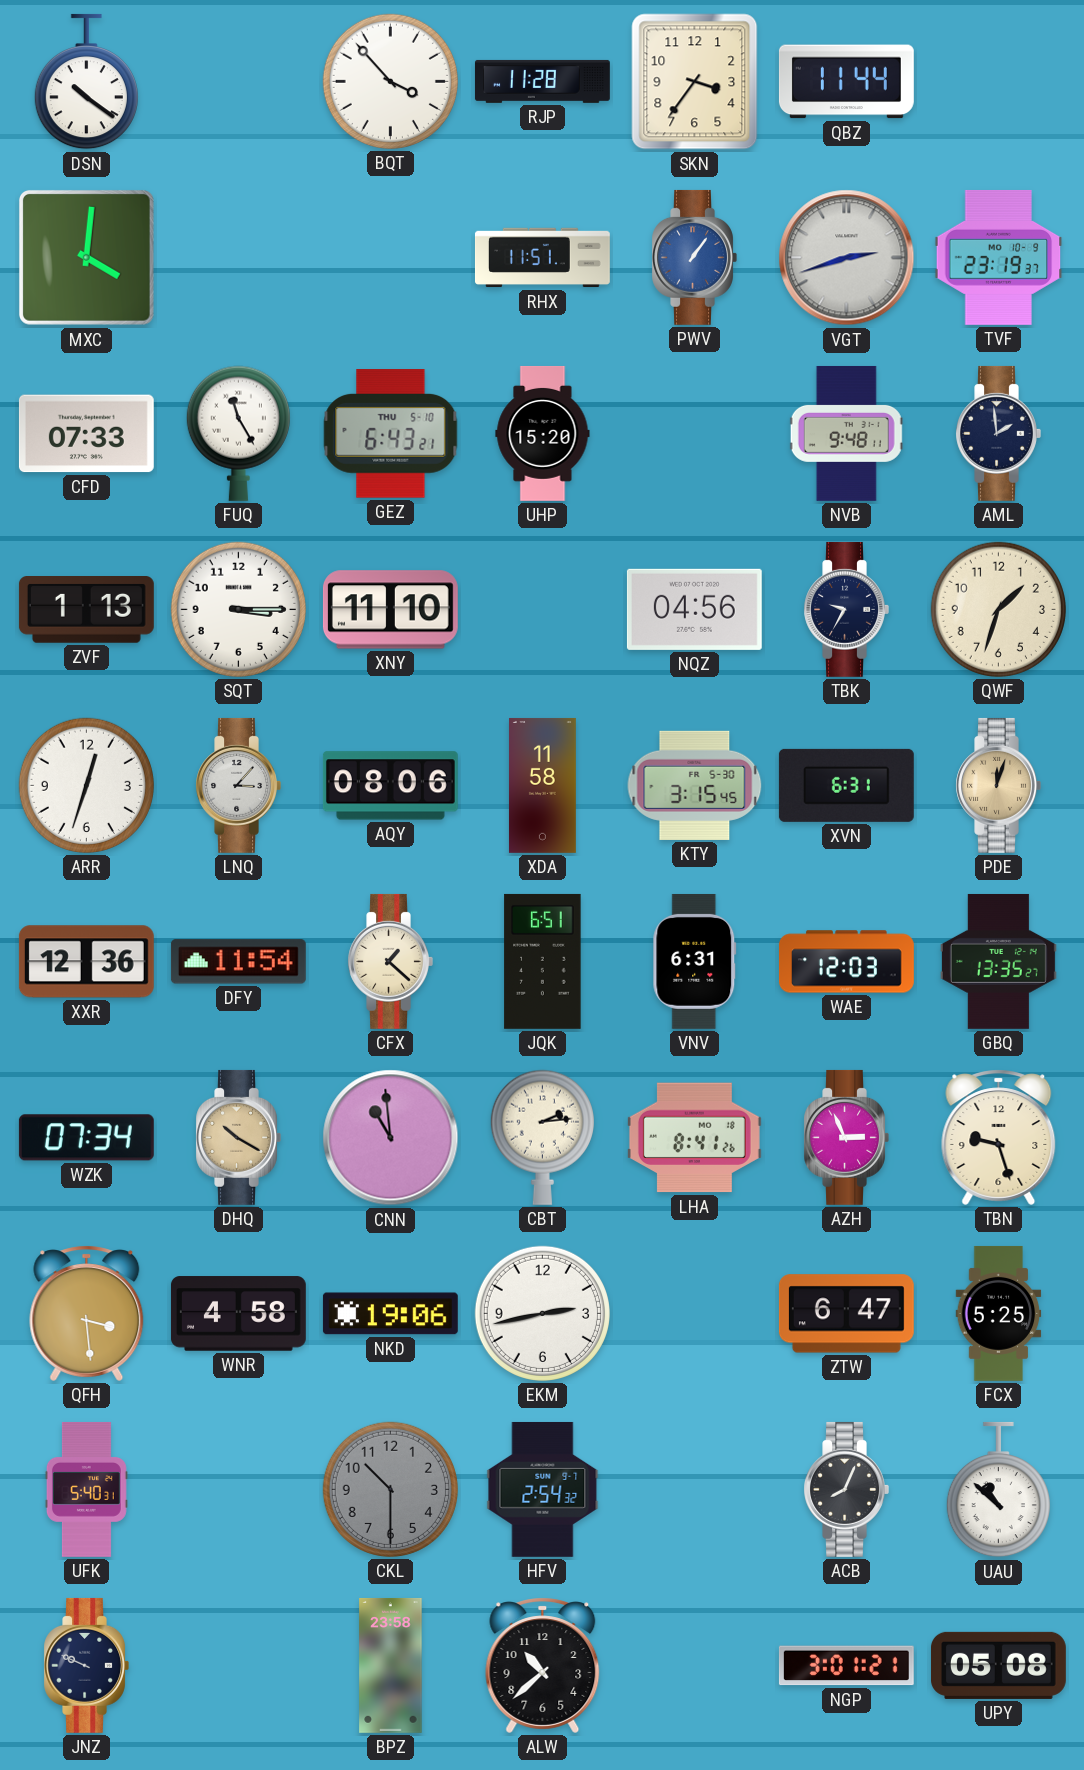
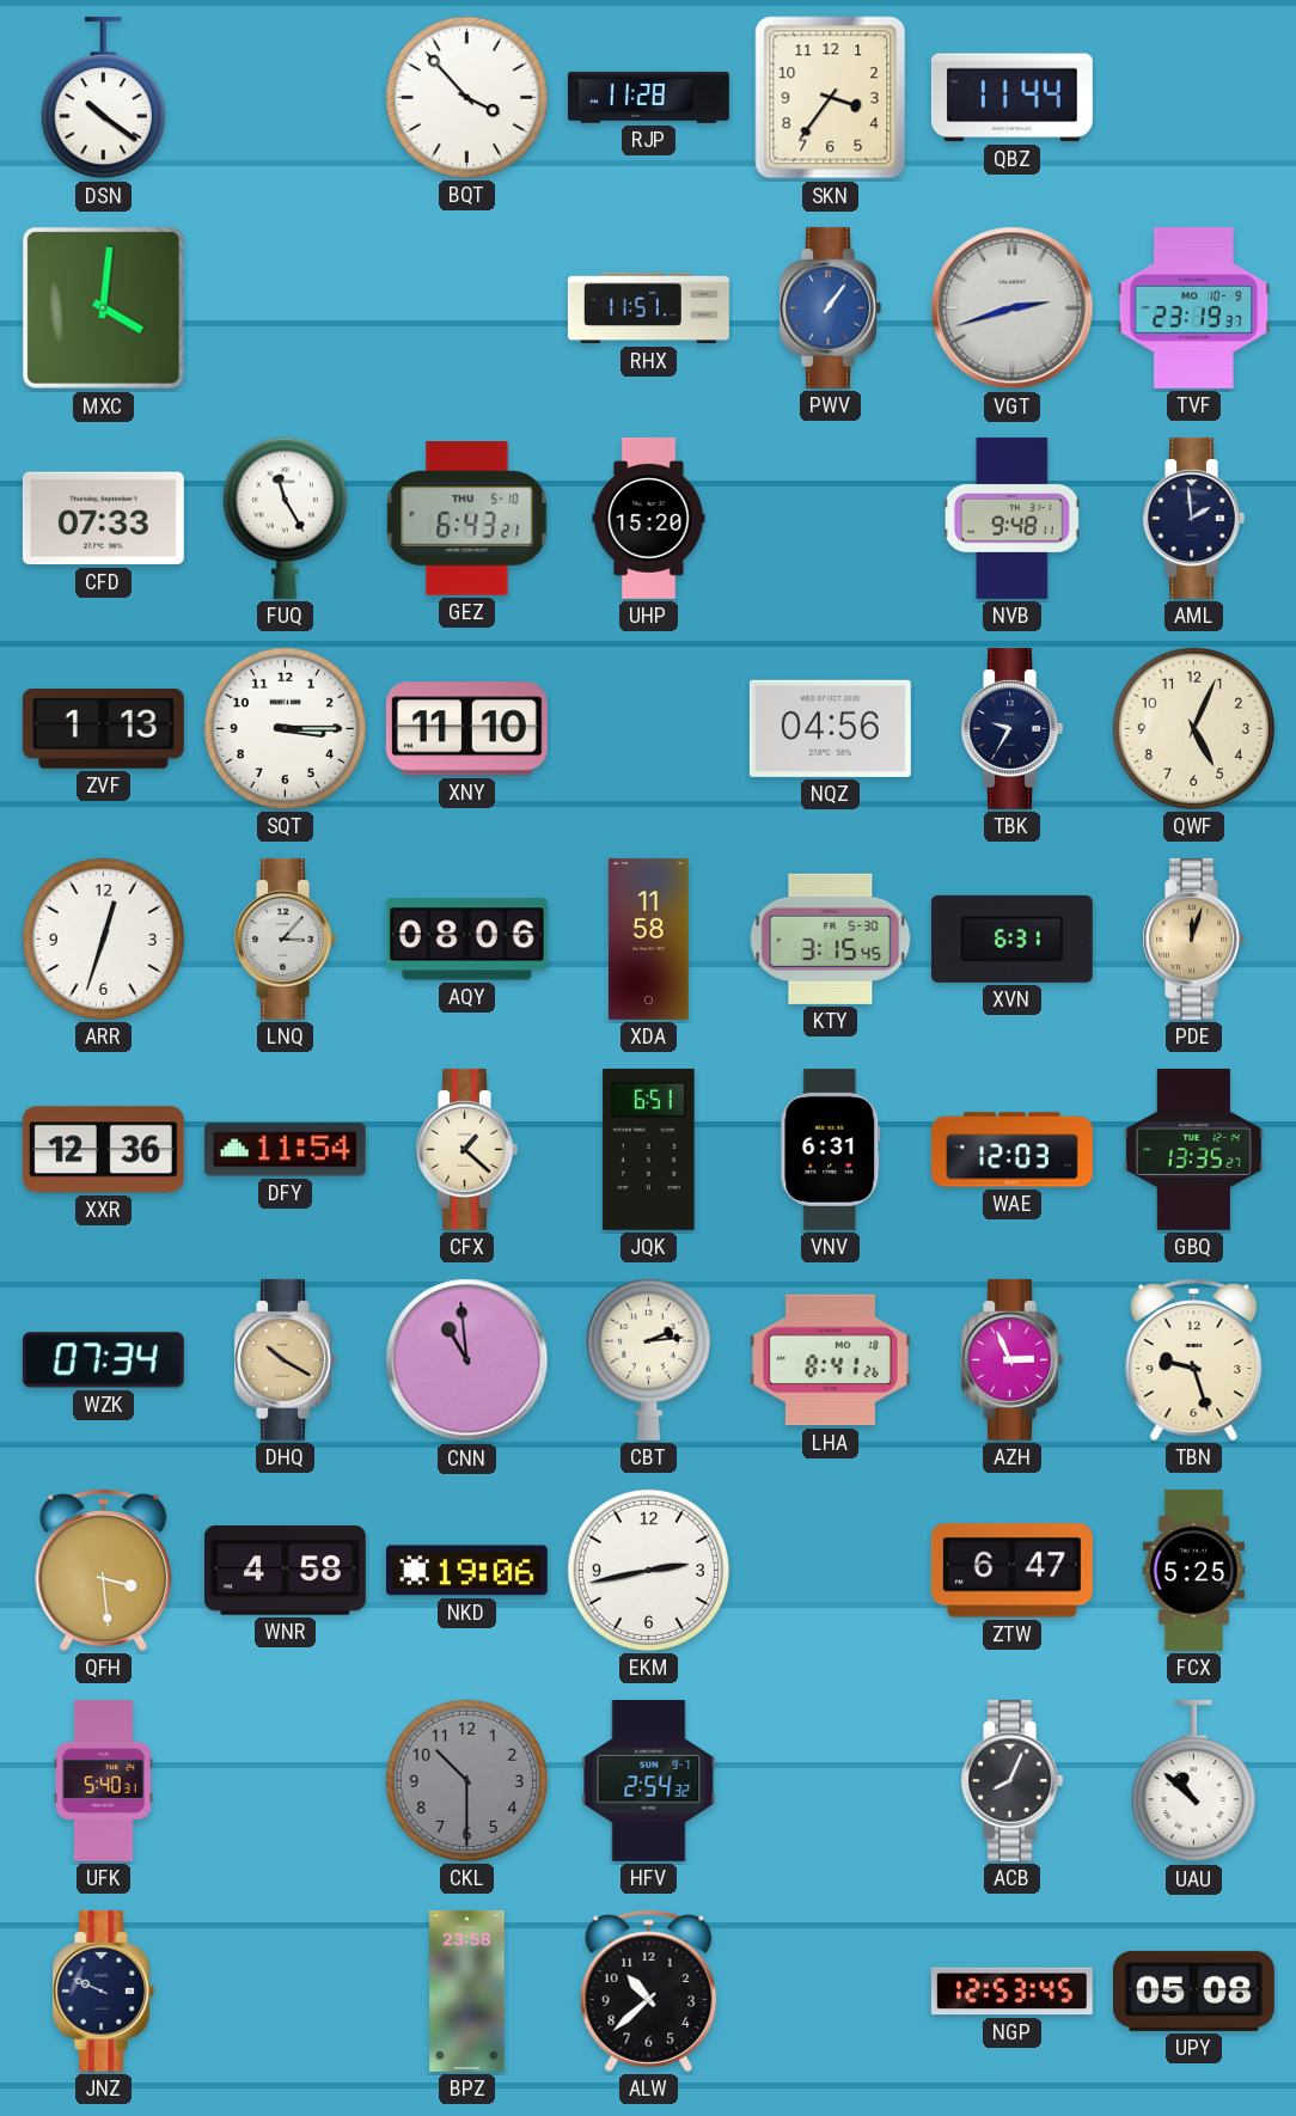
QWF: 1:33 -> 5:04 (1193, 728)
NGP: 3:01 -> 12:53 (1011, 1992)
